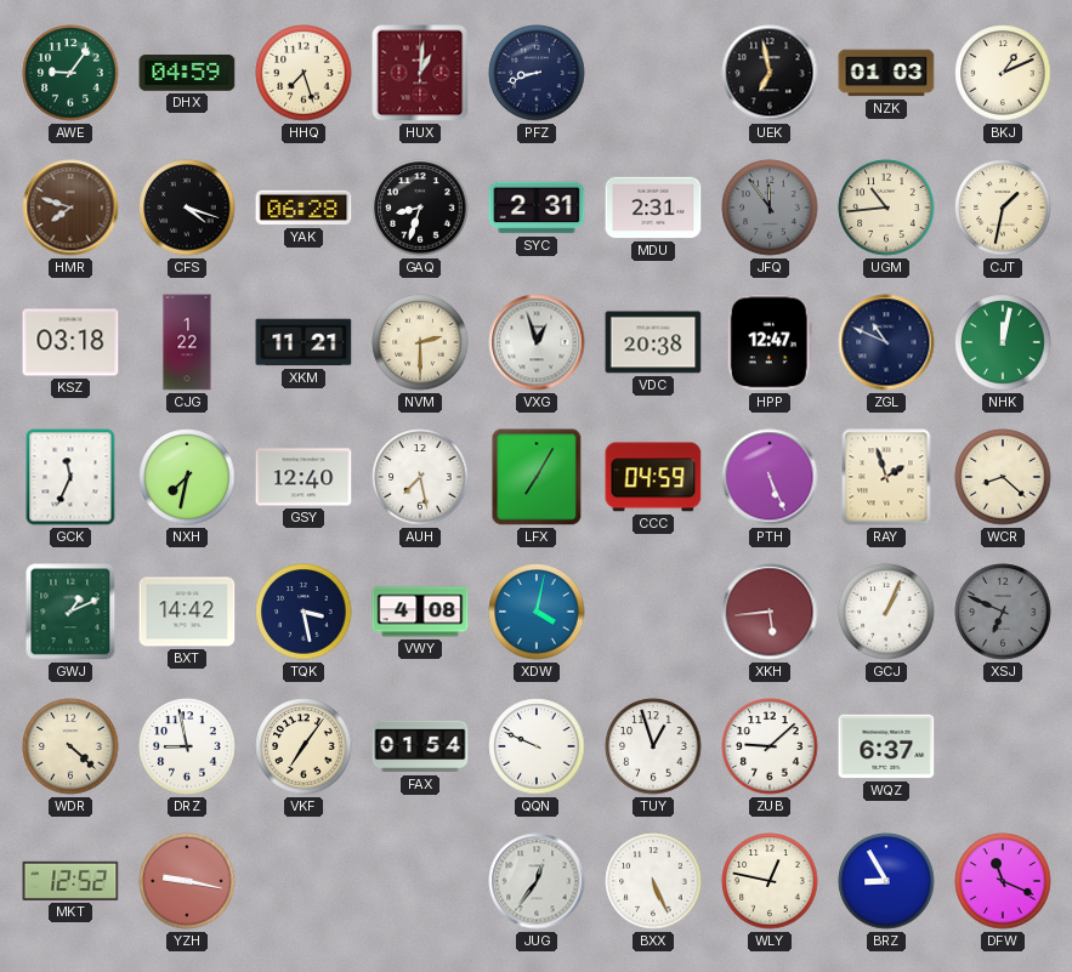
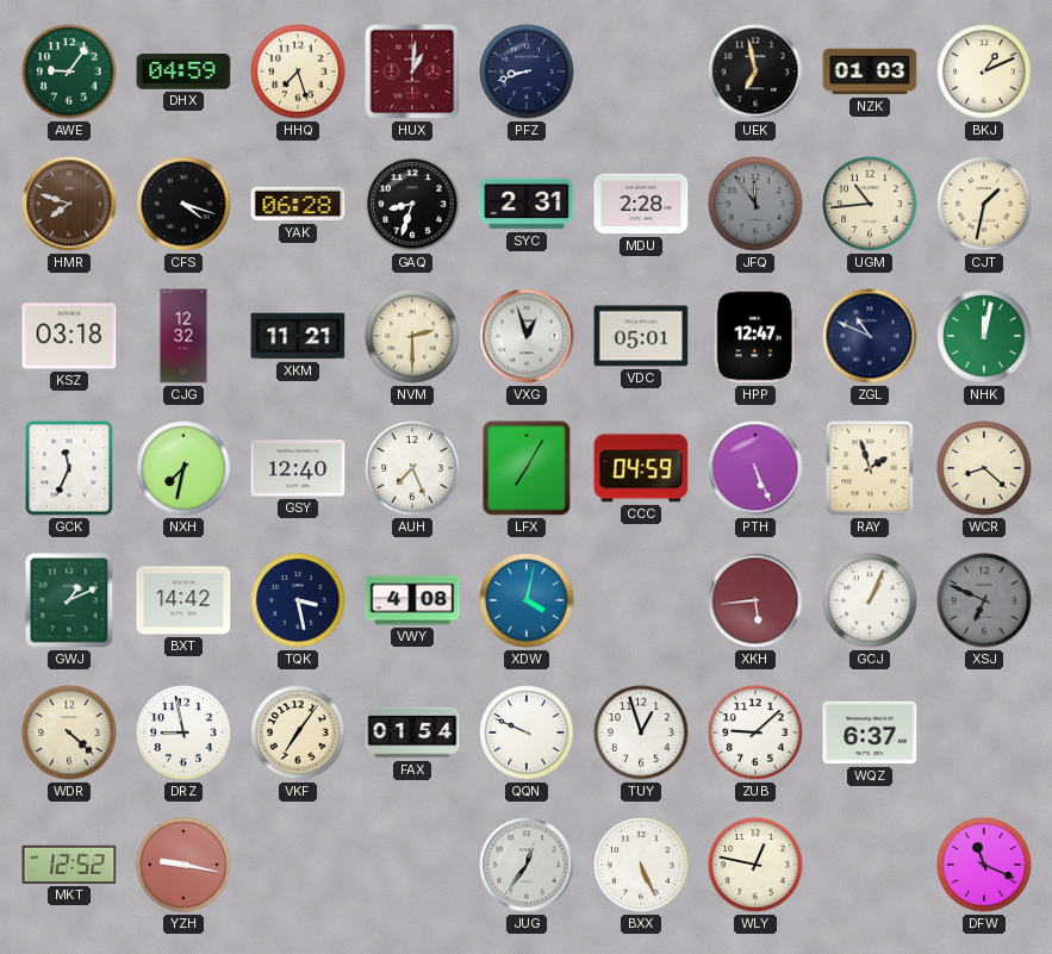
MDU: 2:31 -> 2:28 (641, 204)
CJG: 1:22 -> 12:32 (183, 336)
VDC: 20:38 -> 05:01 (641, 336)
AUH: 7:28 -> 7:26 (412, 468)
BRZ: 8:55 -> none (886, 881)
